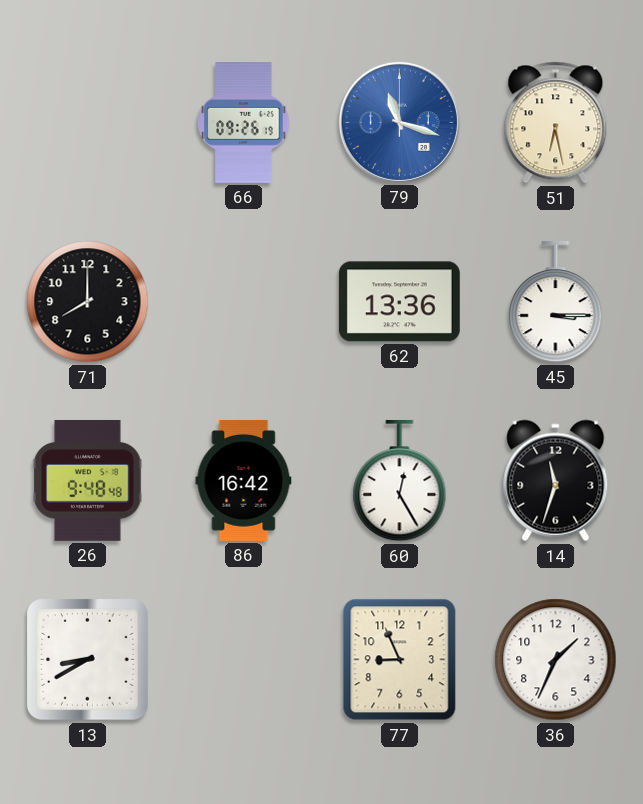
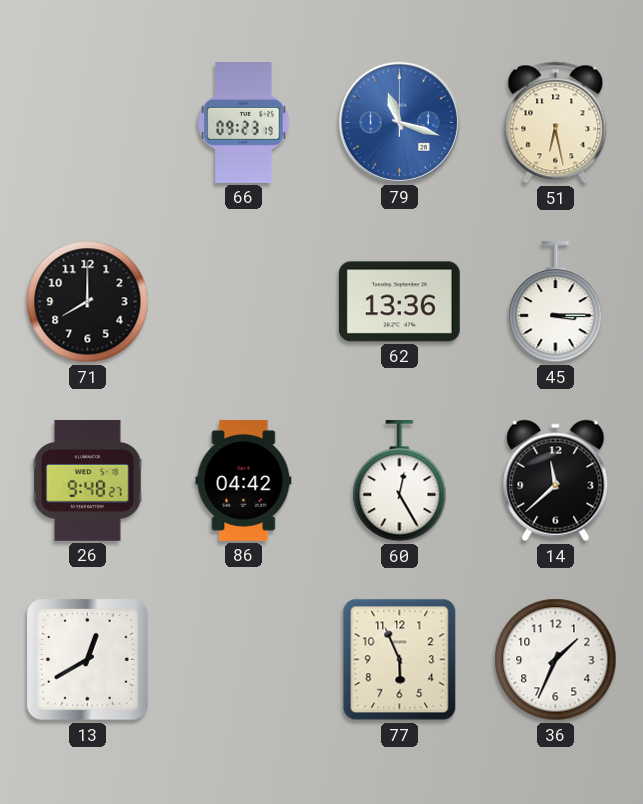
66: 09:26 -> 09:23 (244, 123)
26: 9:48:48 -> 9:48:27 (88, 480)
86: 16:42 -> 04:42 (244, 480)
14: 11:33 -> 11:38 (556, 481)
13: 8:40 -> 12:40 (88, 660)
77: 8:56 -> 5:56 (400, 660)
